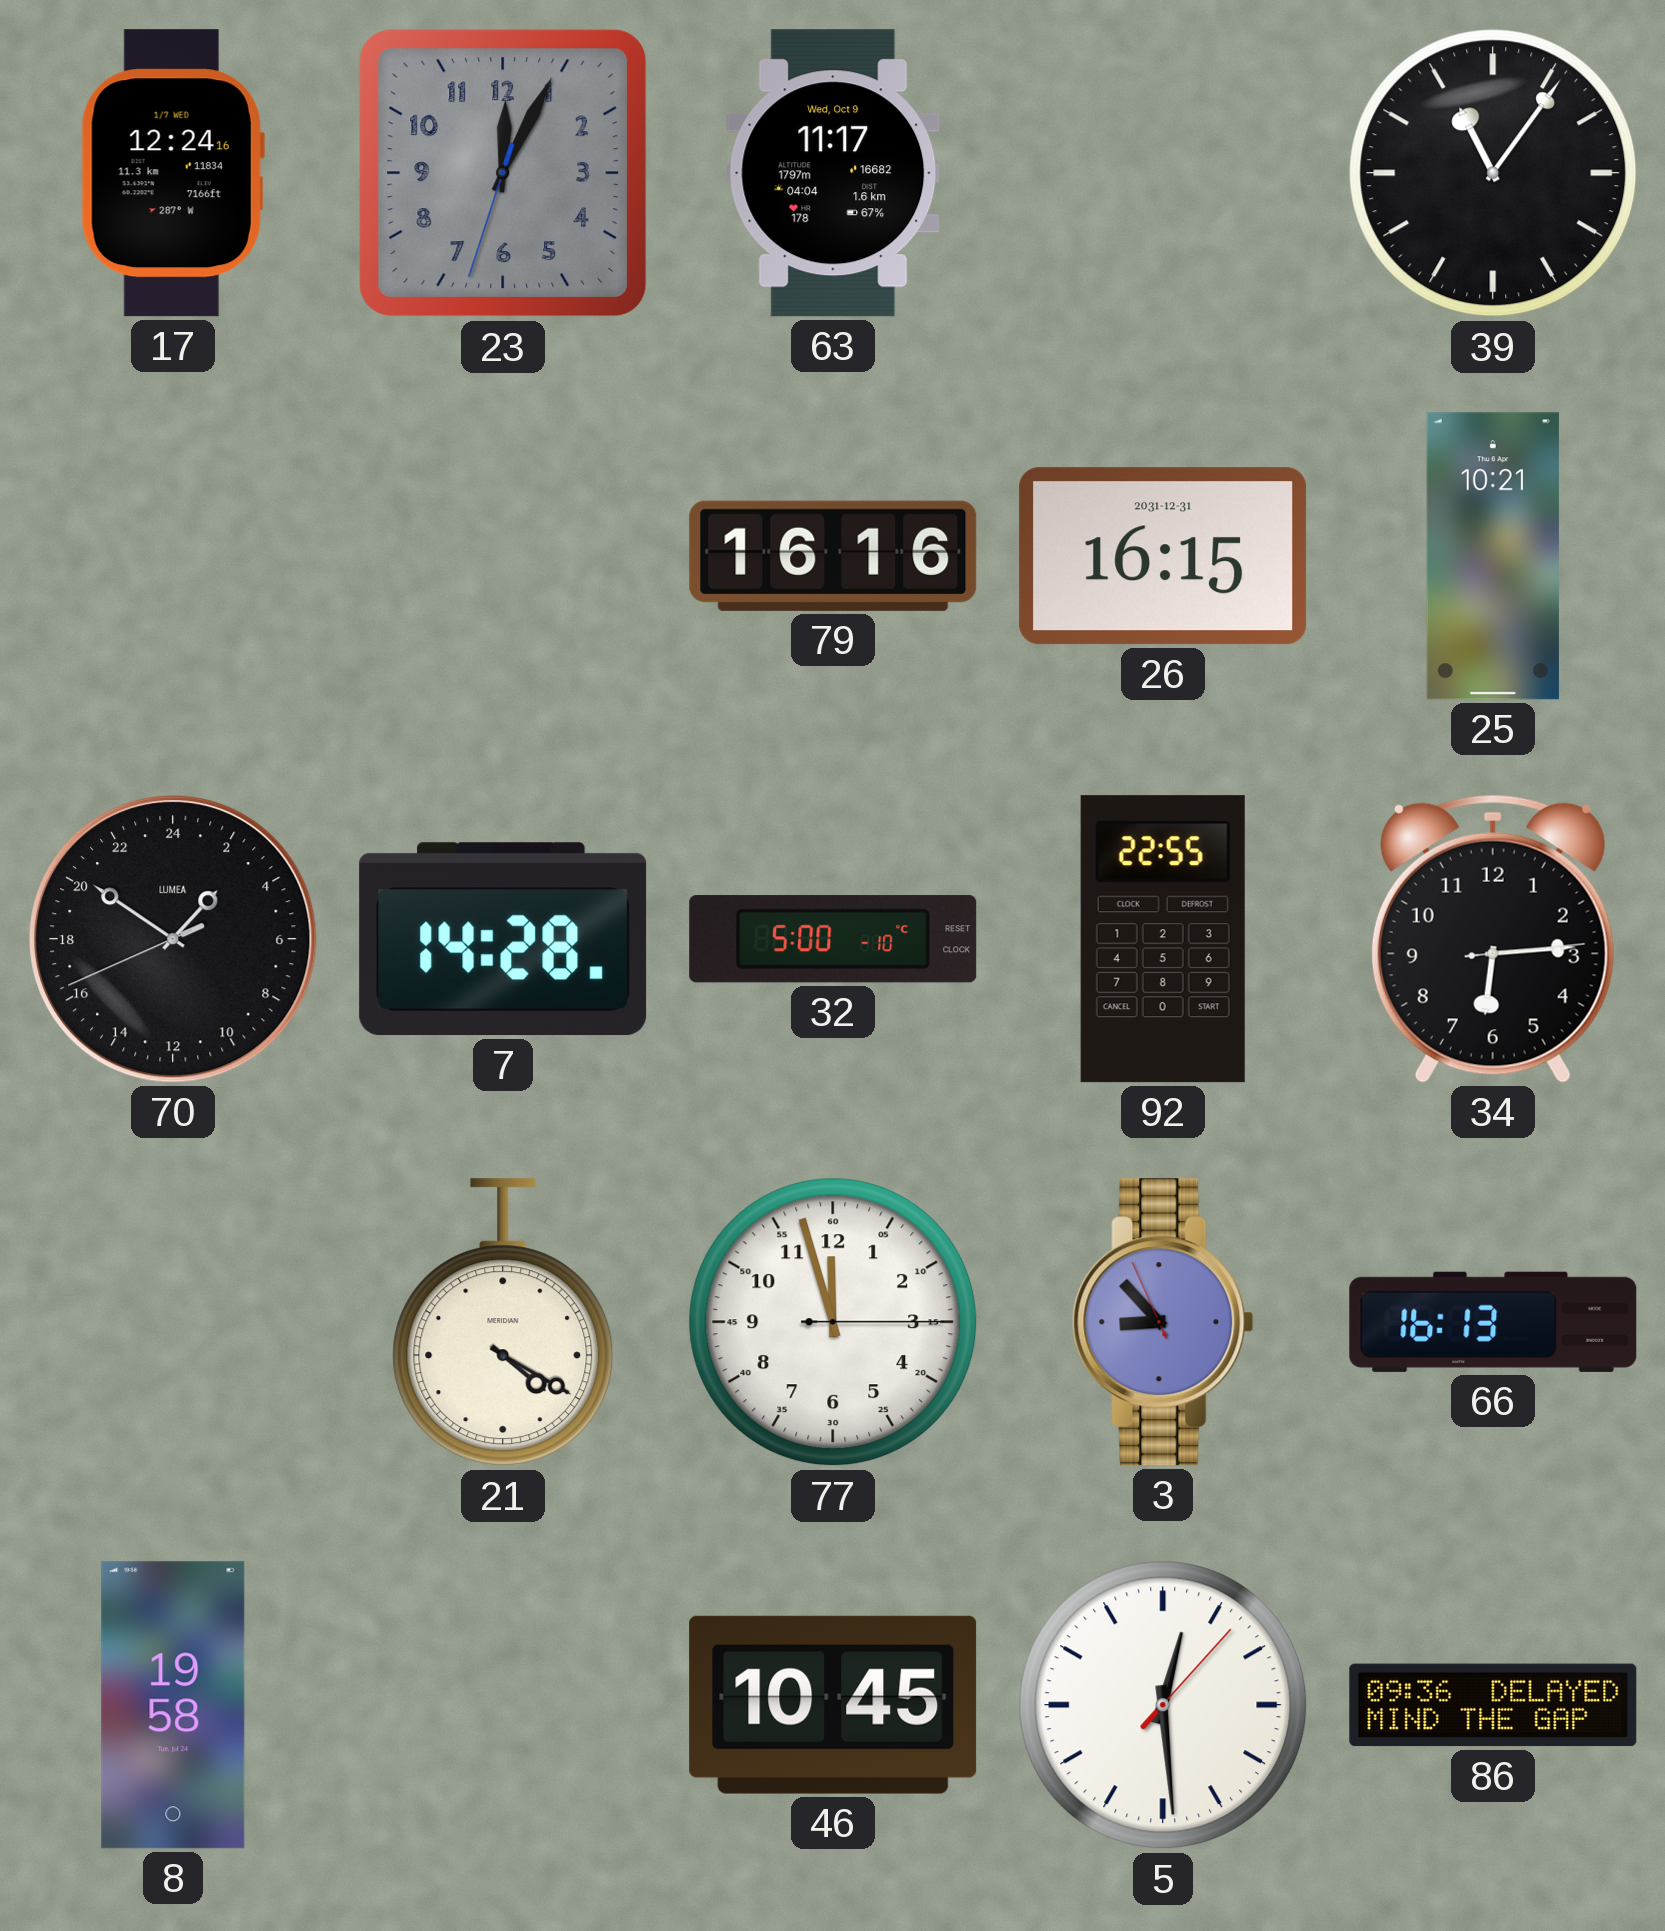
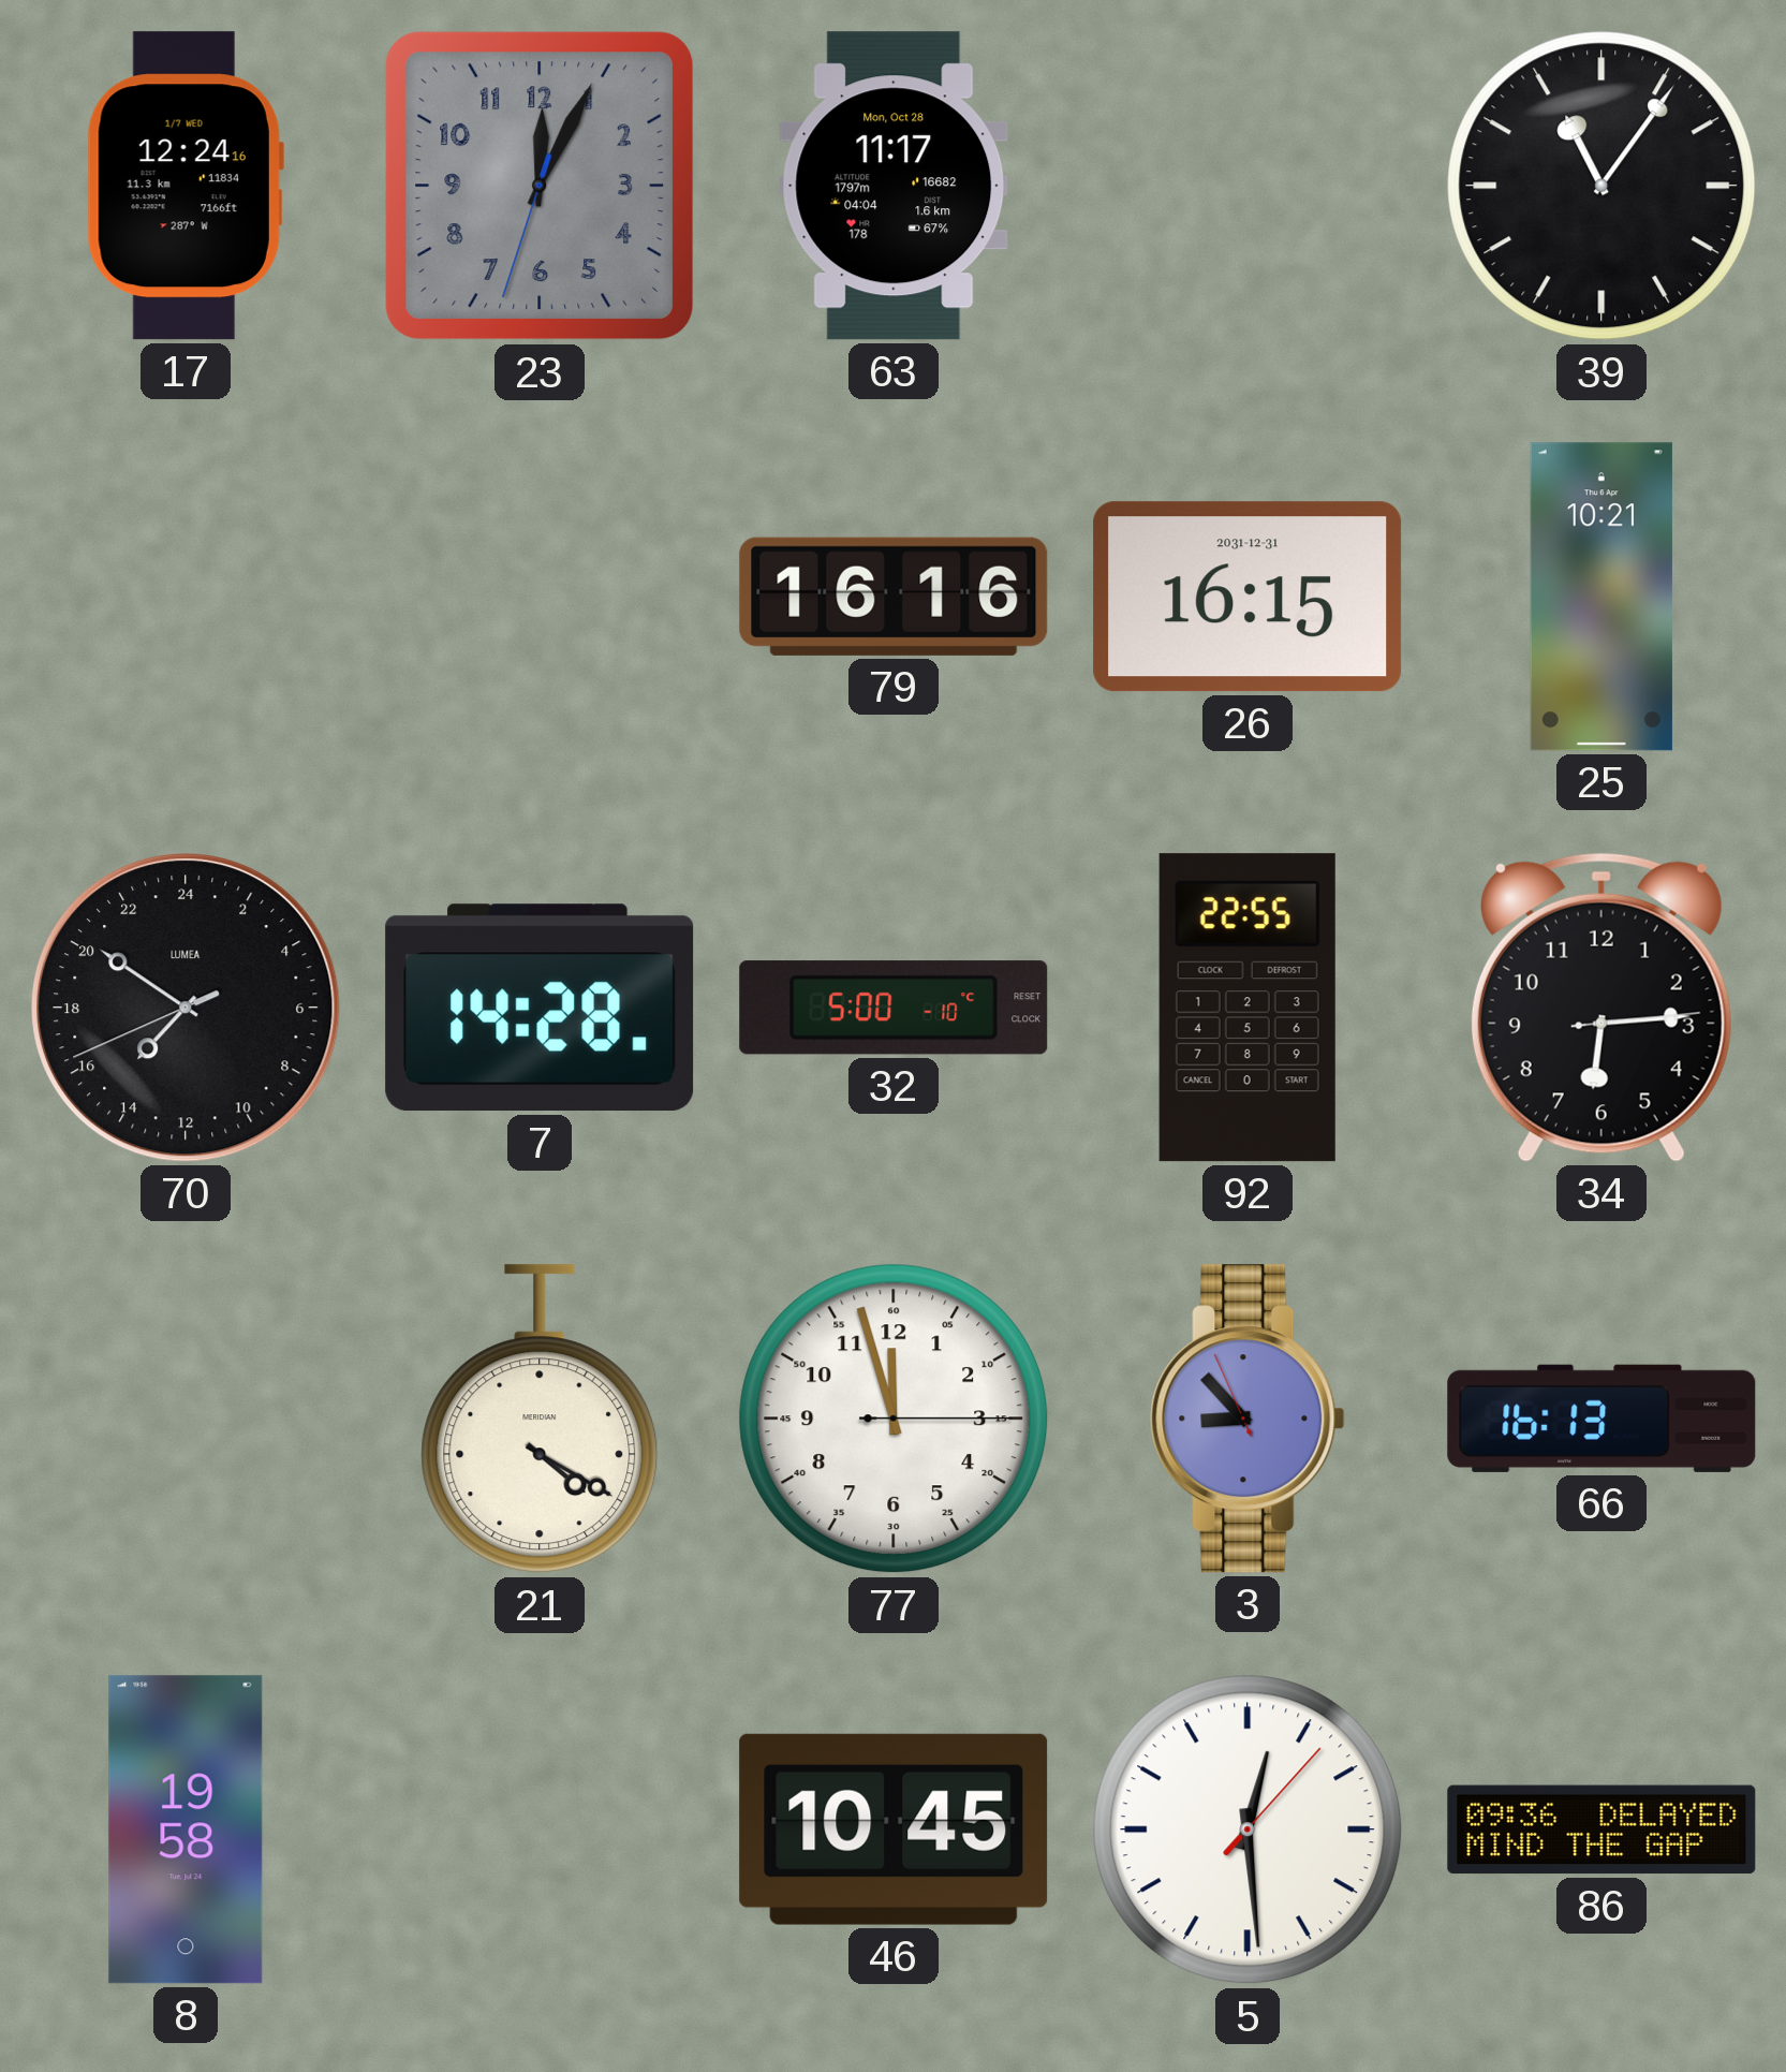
63 date: Wed, Oct 9 -> Mon, Oct 28 (894, 186)
70: 2:50 -> 14:50 (186, 1008)
